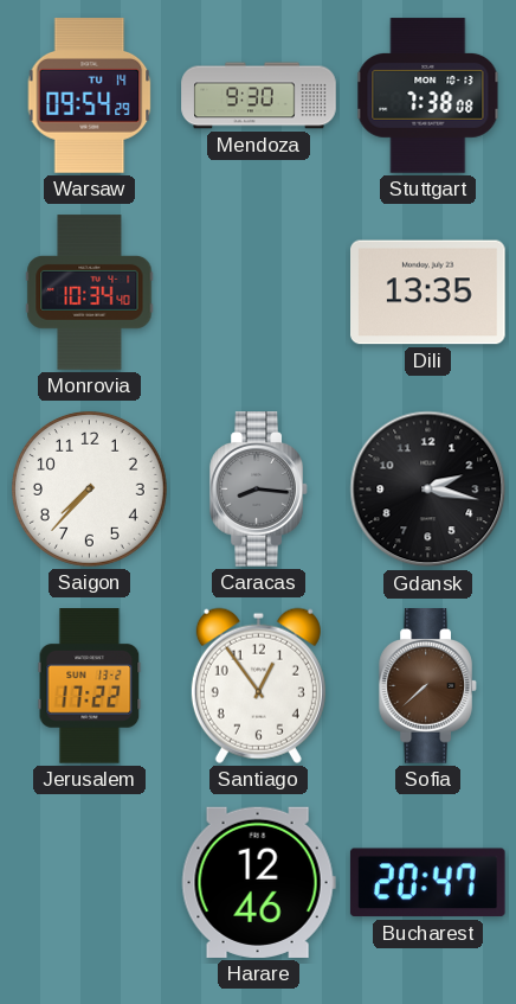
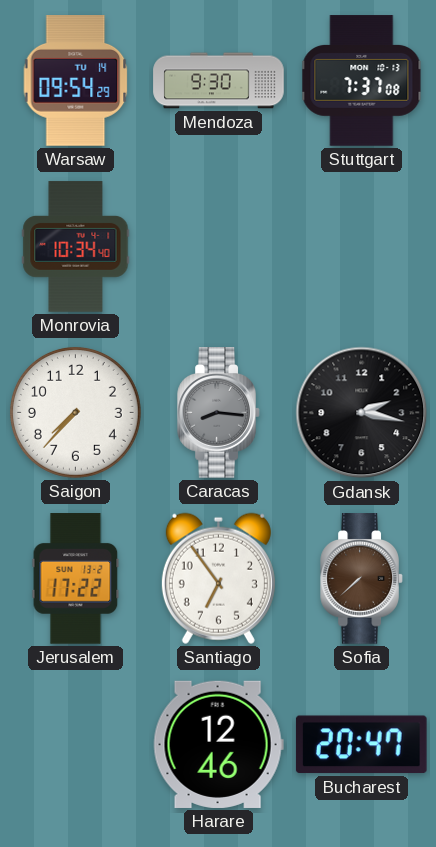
Stuttgart: 7:38 -> 7:37 (362, 81)
Dili: 13:35 -> none (428, 293)
Santiago: 12:54 -> 6:54 (218, 578)
